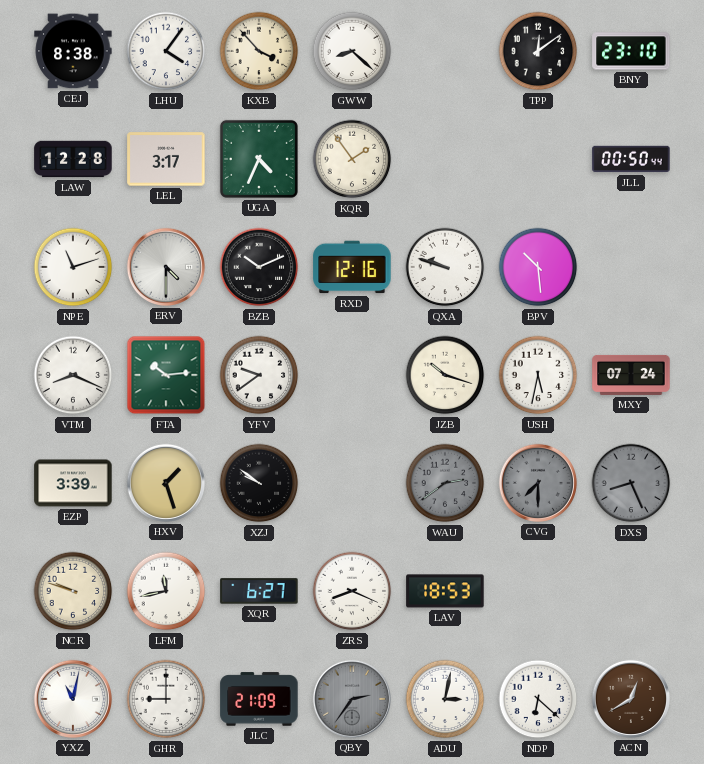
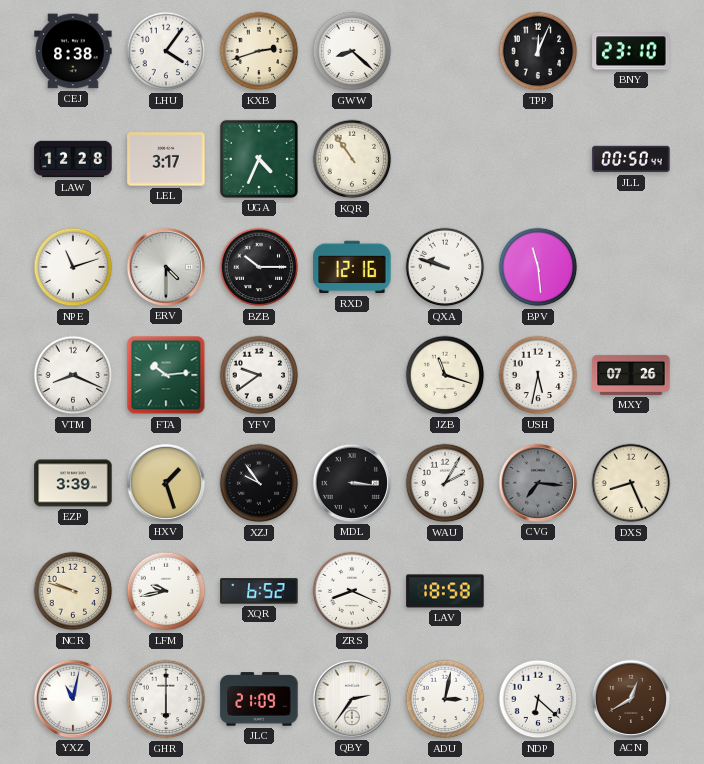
KXB: 3:53 -> 2:42 (259, 51)
TPP: 12:09 -> 12:04 (538, 51)
KQR: 1:54 -> 10:54 (352, 159)
BZB: 10:11 -> 10:15 (259, 267)
BPV: 10:29 -> 11:29 (538, 267)
JZB: 10:18 -> 11:18 (445, 375)
MXY: 07:24 -> 07:26 (631, 375)
XZJ: 9:51 -> 9:54 (259, 483)
MDL: none -> 3:16 (352, 483)
WAU: 2:39 -> 2:05 (445, 483)
WAU dial: grey -> white (445, 483)
CVG: 7:30 -> 7:16 (538, 483)
DXS dial: grey -> cream (631, 483)
LFM: 11:43 -> 9:43 (166, 591)
XQR: 6:27 -> 6:52 (259, 591)
LAV: 18:53 -> 18:58 (445, 591)
GHR: 9:00 -> 6:00 (166, 699)
QBY dial: grey -> white (352, 699)
